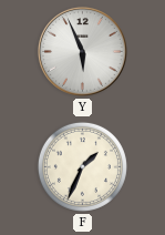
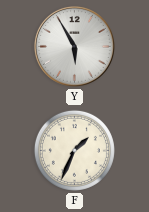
Y: 5:56 -> 5:55 (74, 46)
